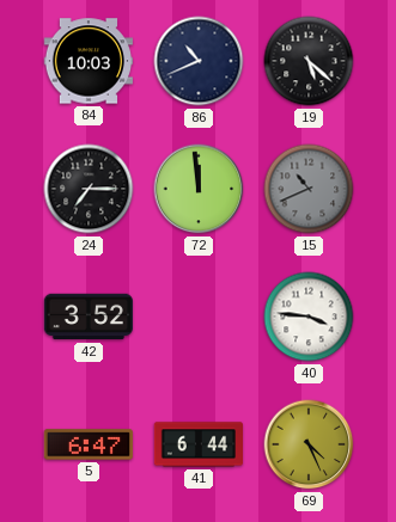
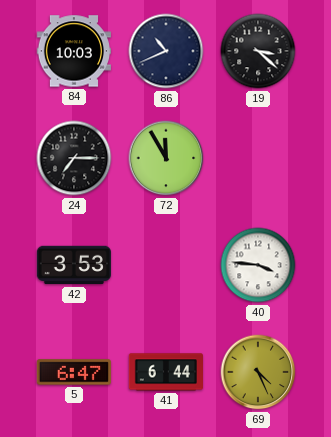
19: 5:22 -> 3:22 (258, 51)
72: 11:59 -> 11:55 (166, 158)
15: 10:41 -> none (309, 189)
42: 3:52 -> 3:53 (74, 265)
